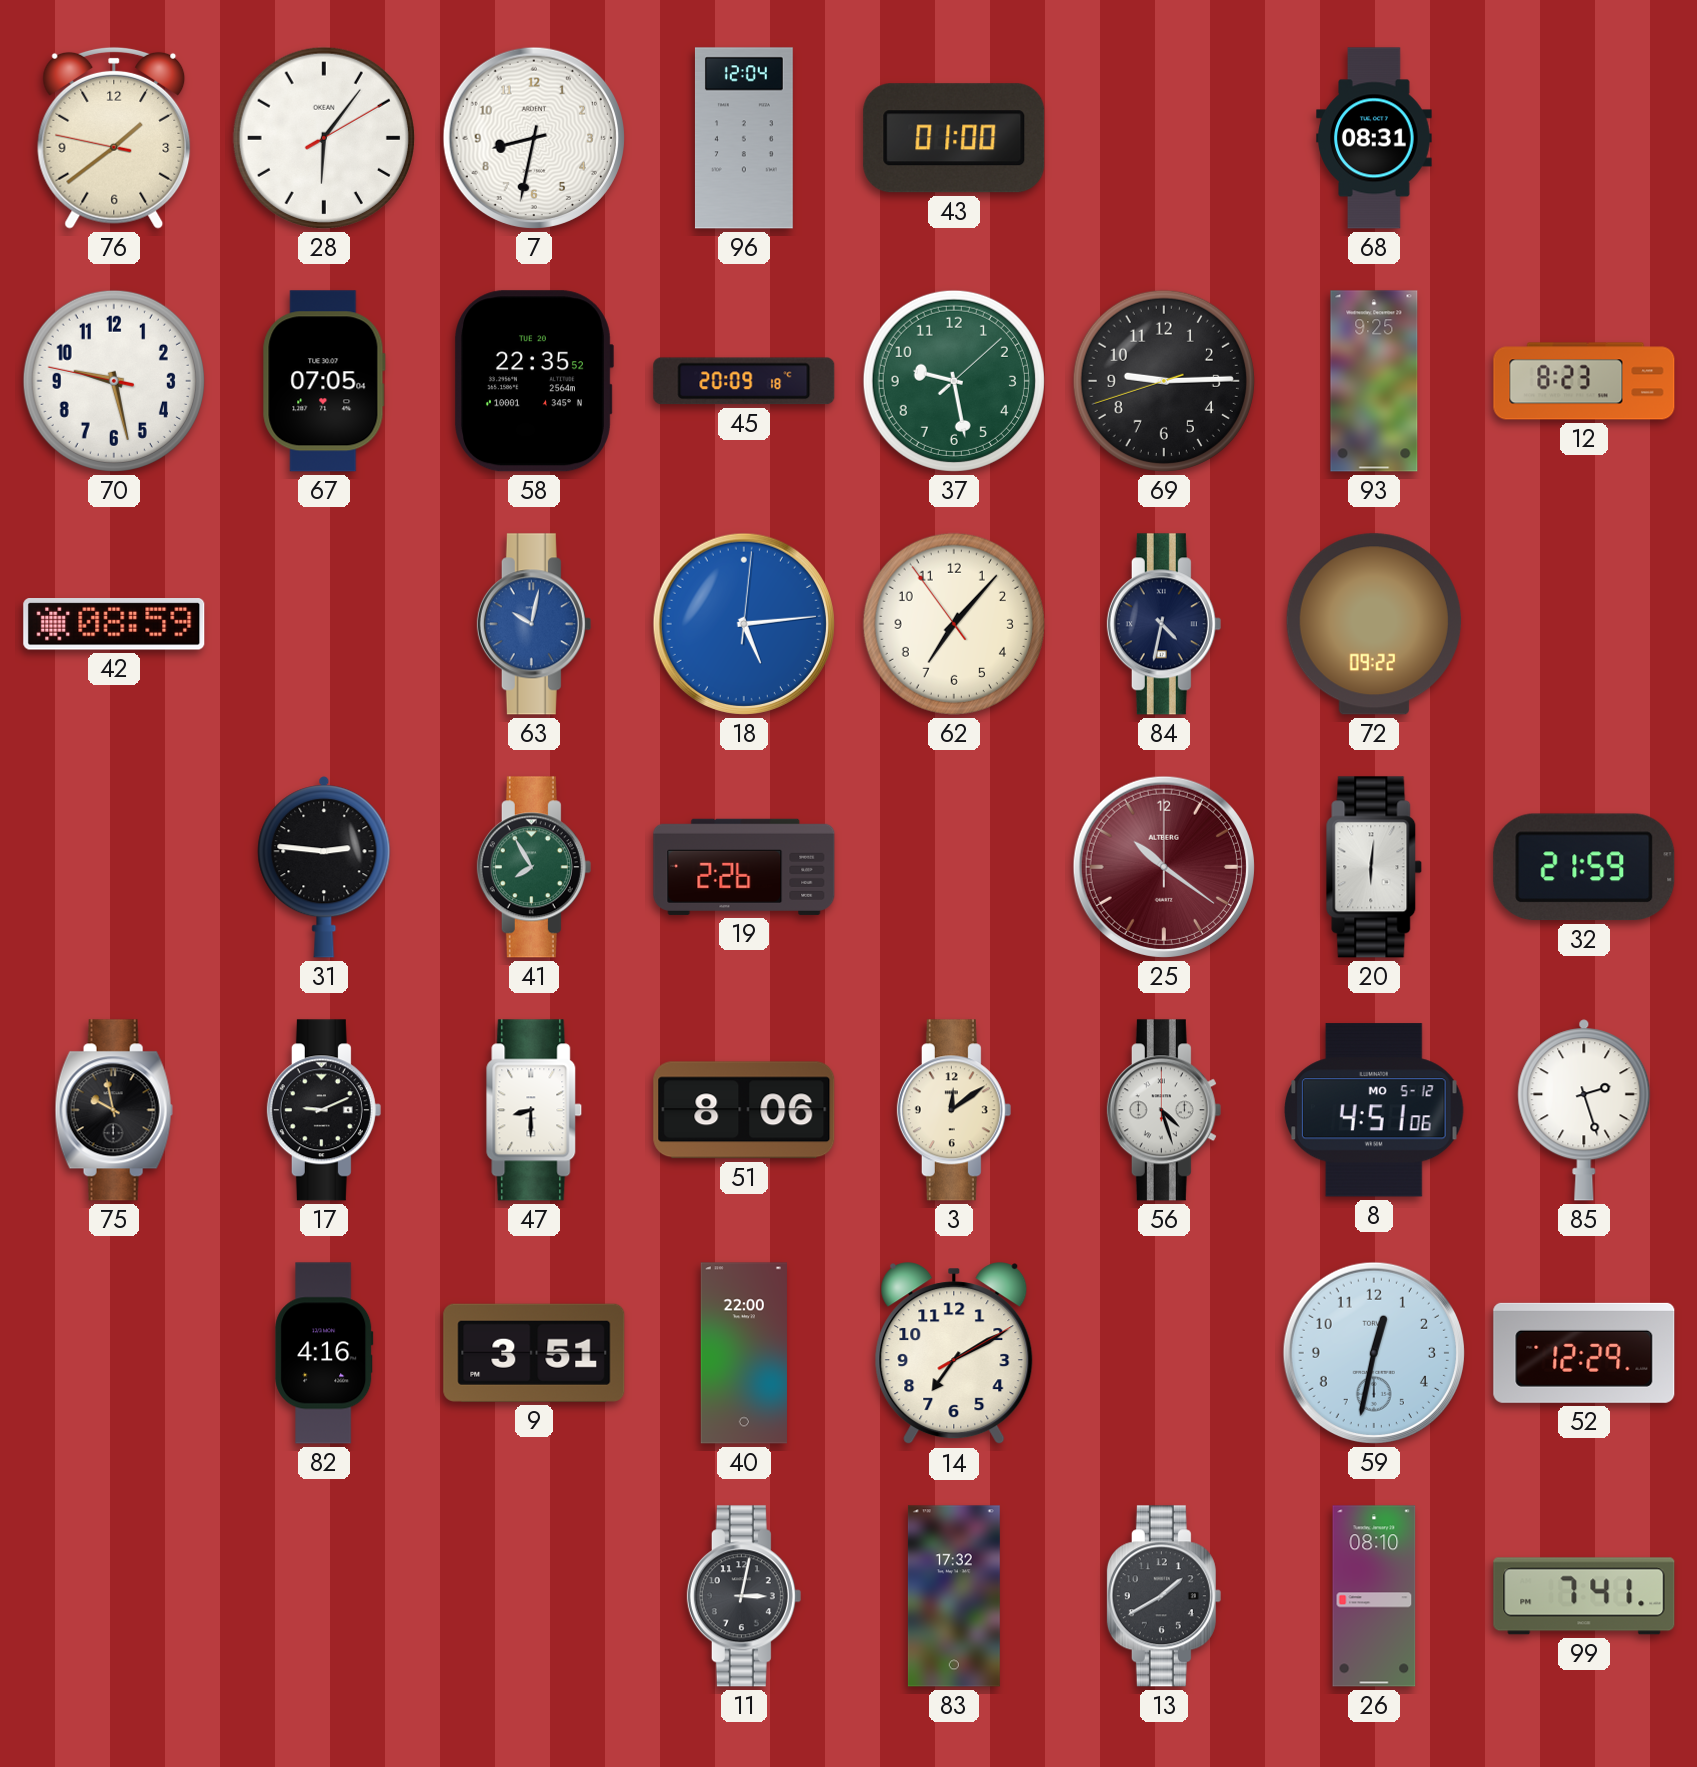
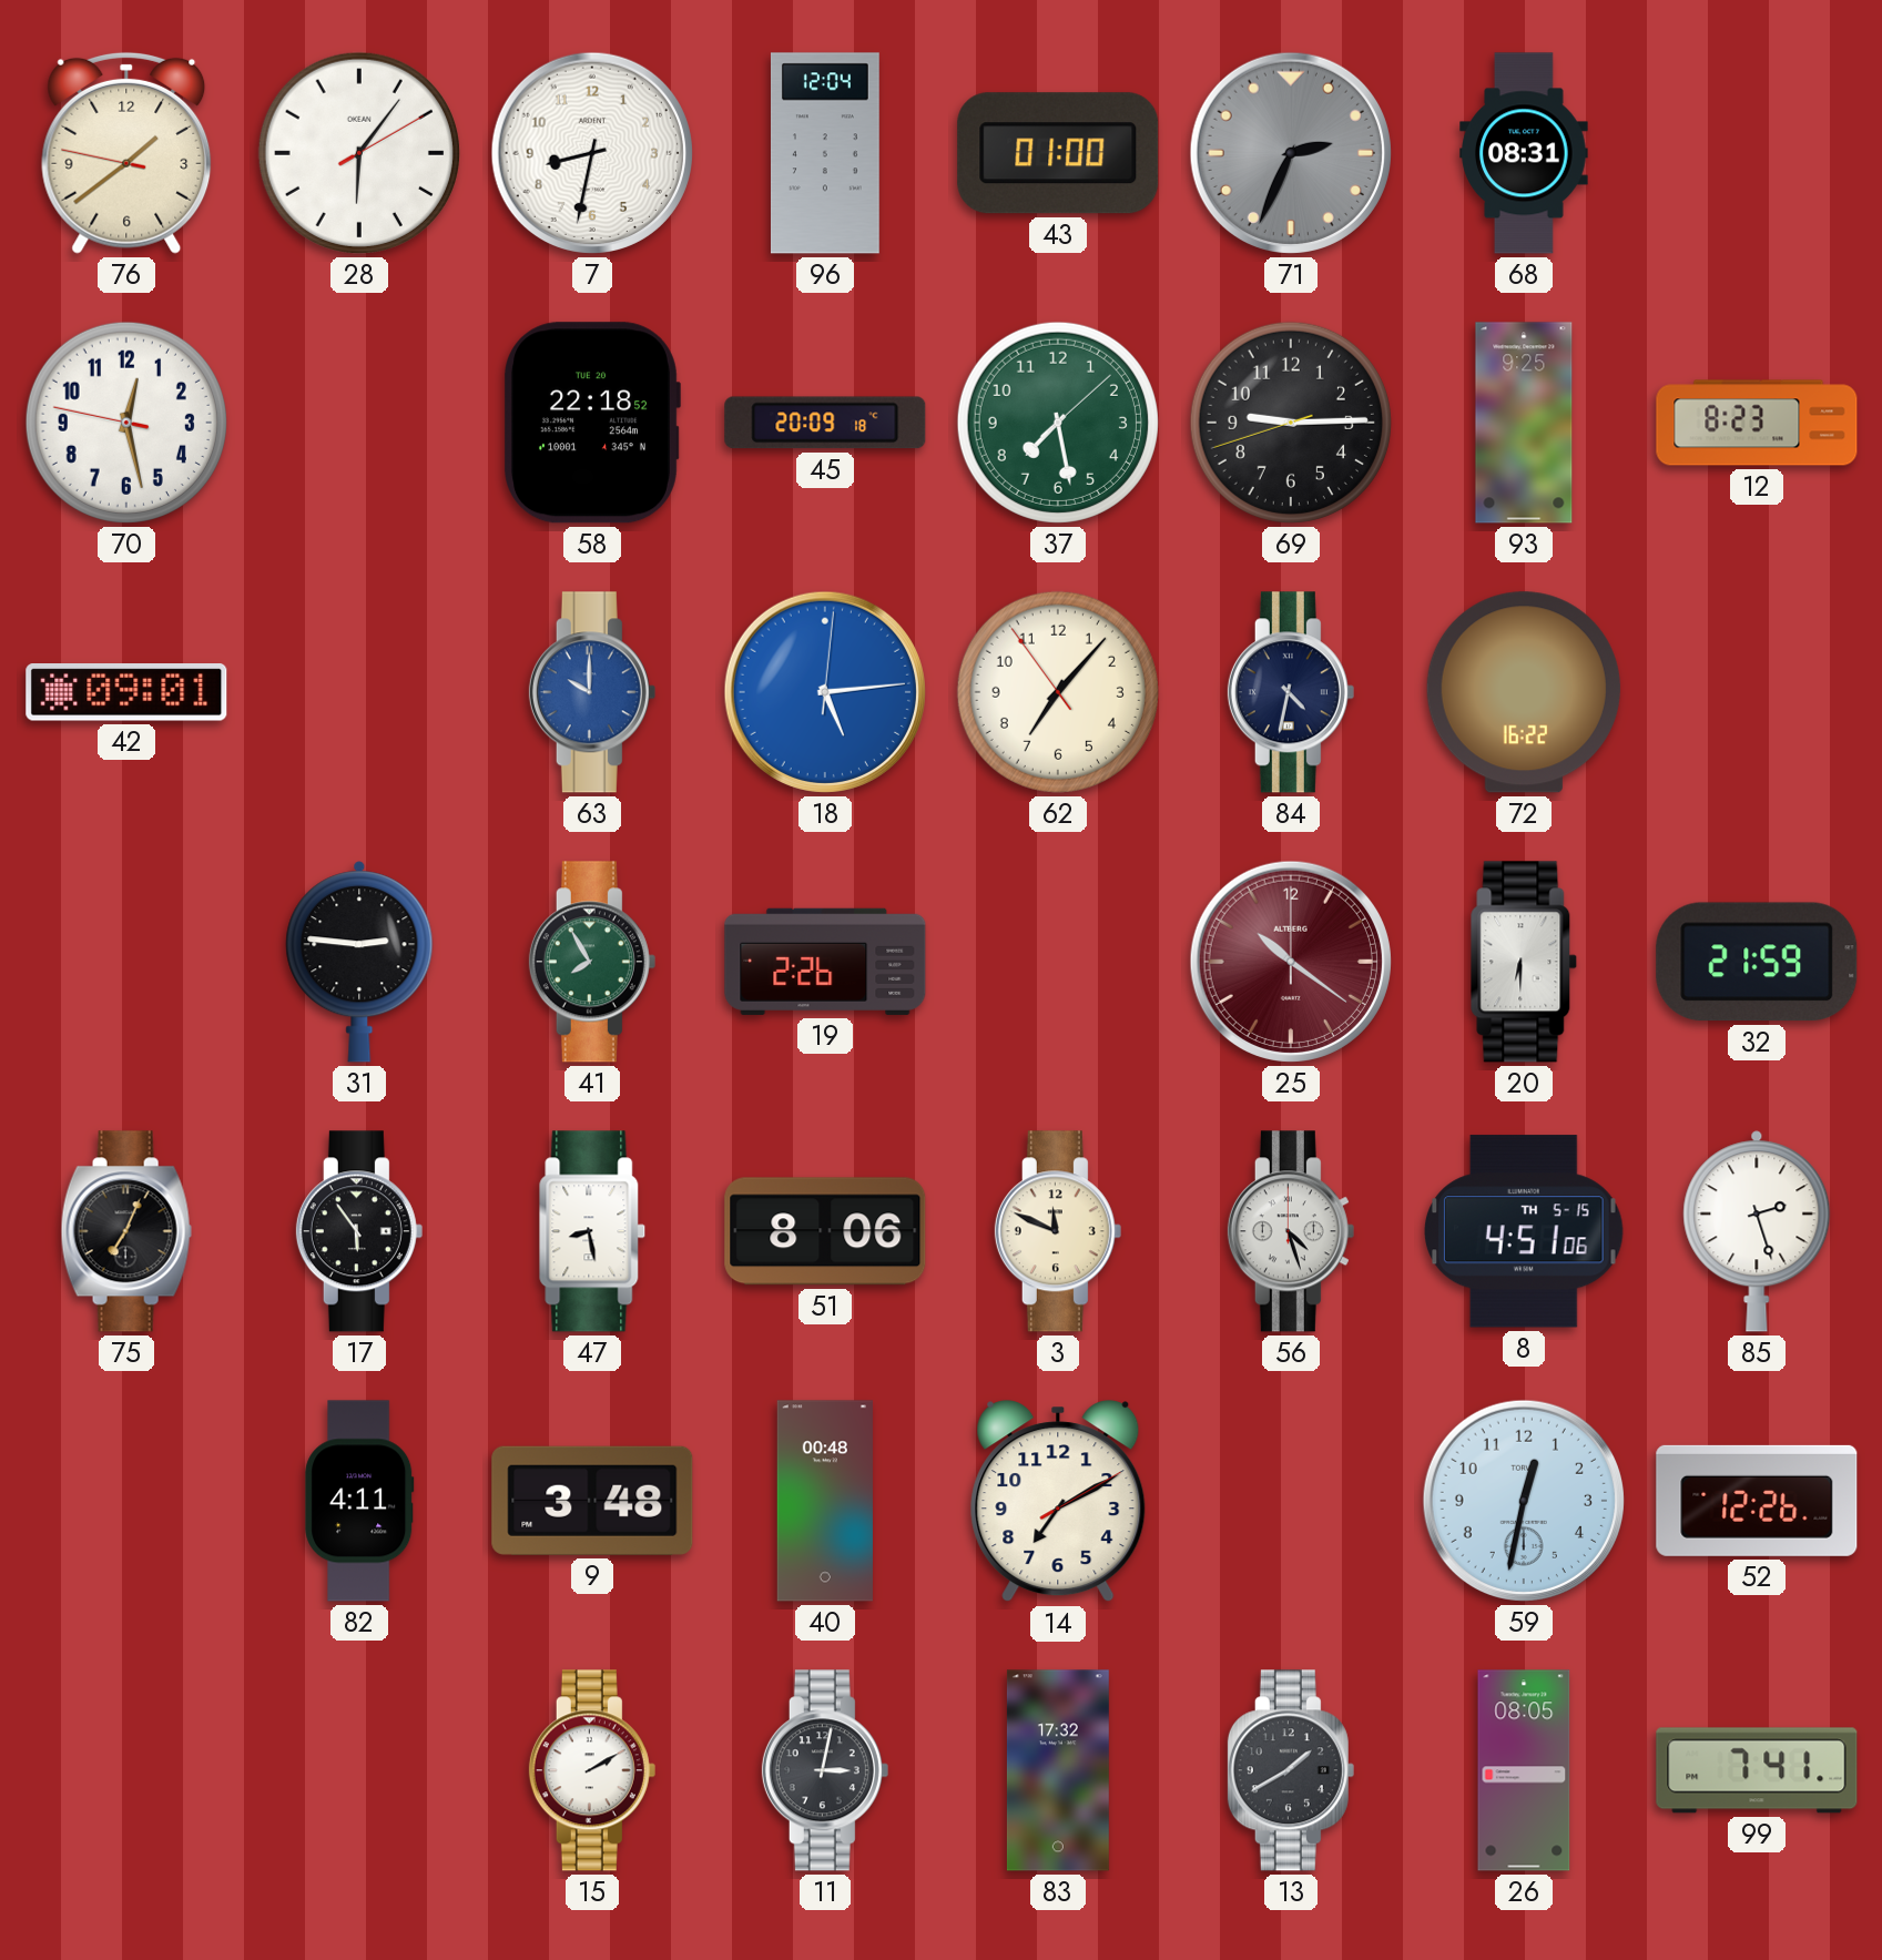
71: none -> 2:34 (1291, 153)
70: 9:27 -> 12:27 (126, 423)
67: 07:05 -> none (324, 381)
58: 22:35 -> 22:18 (592, 423)
37: 9:28 -> 7:28 (1058, 423)
42: 08:59 -> 09:01 (126, 693)
63: 10:02 -> 10:00 (592, 692)
72: 09:22 -> 16:22 (1524, 692)
20: 6:01 -> 6:30 (1524, 962)
75: 9:58 -> 7:04 (126, 1231)
17: 9:11 -> 5:54 (359, 1231)
47: 8:30 -> 8:28 (592, 1231)
3: 12:09 -> 11:49 (1058, 1231)
8 date: MO 5-12 -> TH 5-15 (1525, 1231)
82: 4:16 -> 4:11 (359, 1501)
9: 3:51 -> 3:48 (592, 1501)
40: 22:00 -> 00:48 (825, 1501)
52: 12:29 -> 12:26 (1757, 1501)
15: none -> 2:10 (592, 1770)
26: 08:10 -> 08:05 (1524, 1770)
